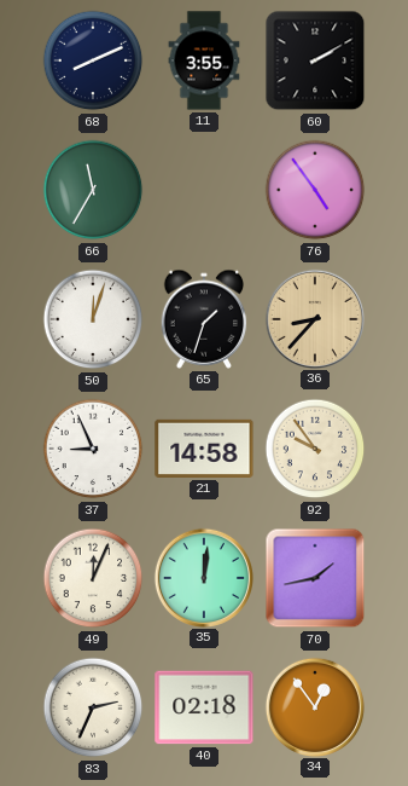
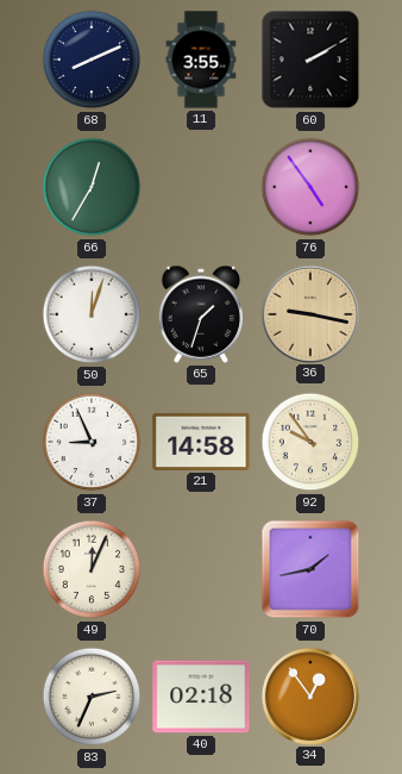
66: 11:35 -> 12:35 (92, 187)
36: 8:37 -> 9:17 (309, 313)
35: 12:01 -> none (203, 577)
